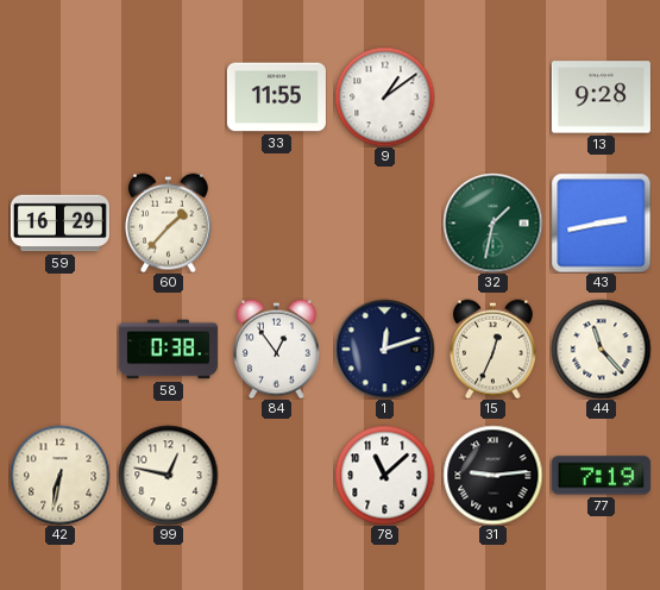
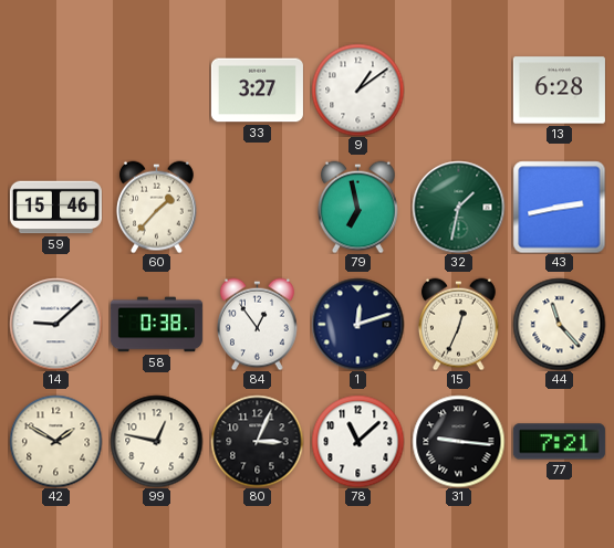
33: 11:55 -> 3:27 (257, 91)
13: 9:28 -> 6:28 (559, 91)
59: 16:29 -> 15:46 (55, 208)
79: none -> 6:58 (357, 207)
14: none -> 9:08 (55, 324)
42: 6:32 -> 1:50 (55, 441)
80: none -> 3:04 (257, 441)
31: 9:14 -> 9:16 (458, 441)
77: 7:19 -> 7:21 (559, 442)
